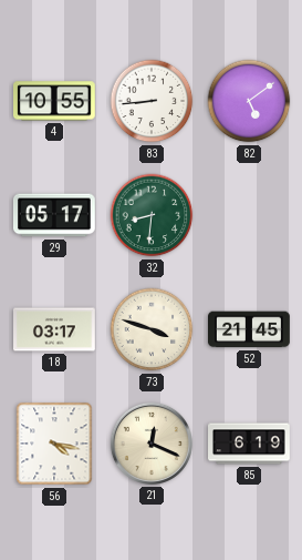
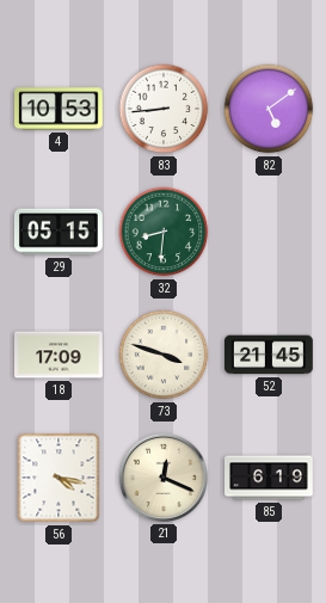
4: 10:55 -> 10:53 (60, 109)
29: 05:17 -> 05:15 (59, 232)
18: 03:17 -> 17:09 (60, 355)
